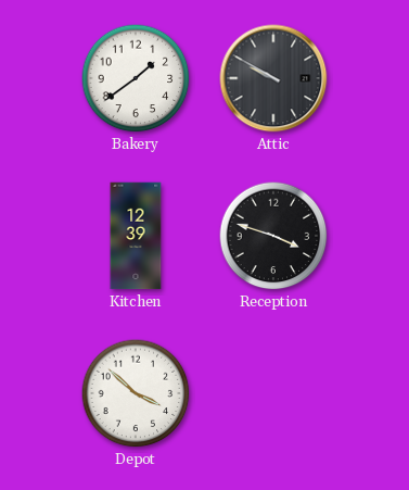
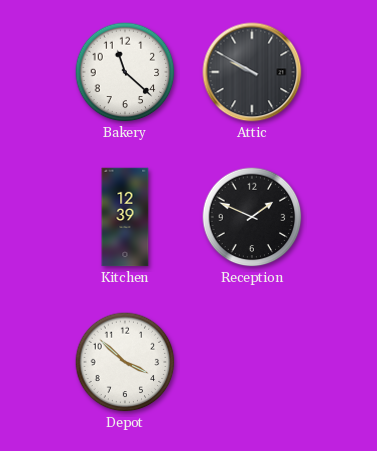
Bakery: 1:39 -> 11:22 (125, 72)
Reception: 3:48 -> 1:49 (252, 217)
